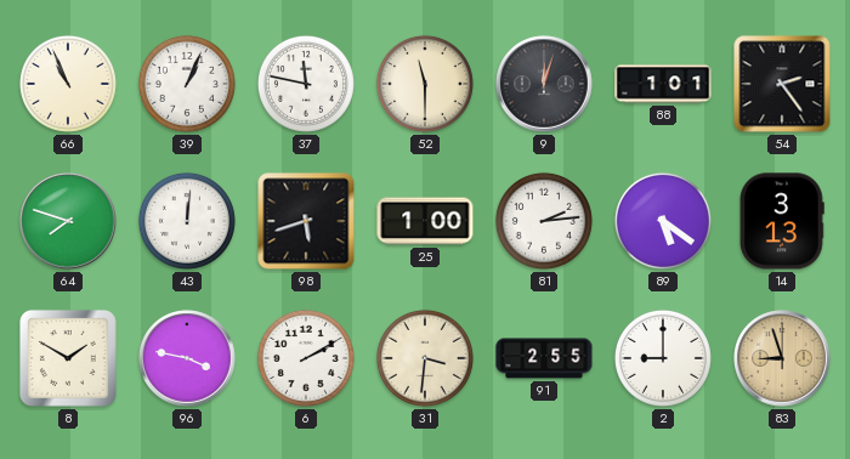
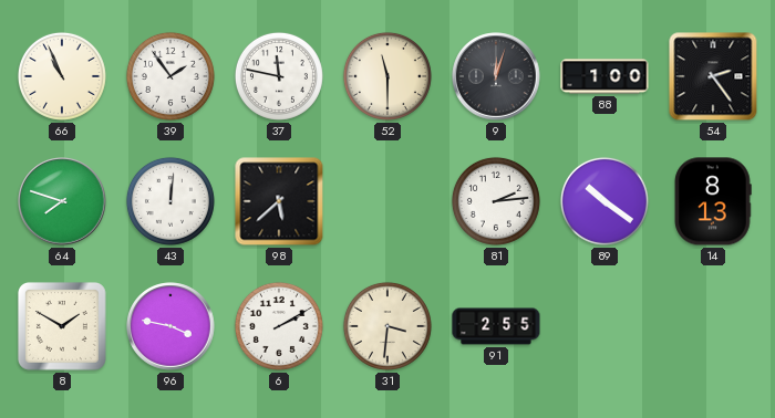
39: 1:04 -> 1:54 (170, 76)
88: 1:01 -> 1:00 (604, 76)
98: 5:42 -> 5:38 (279, 201)
25: 1:00 -> none (425, 221)
89: 5:21 -> 10:21 (604, 201)
14: 3:13 -> 8:13 (713, 201)
2: 9:00 -> none (663, 358)
83: 8:57 -> none (782, 358)
